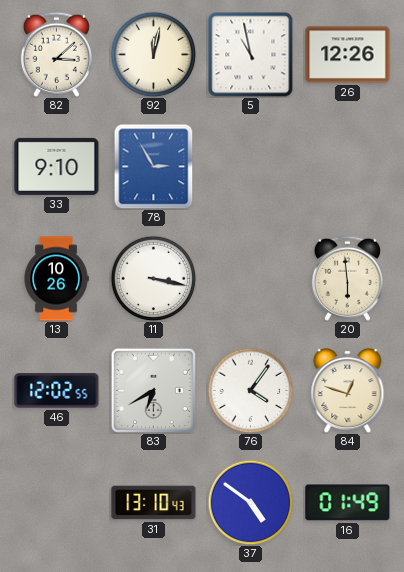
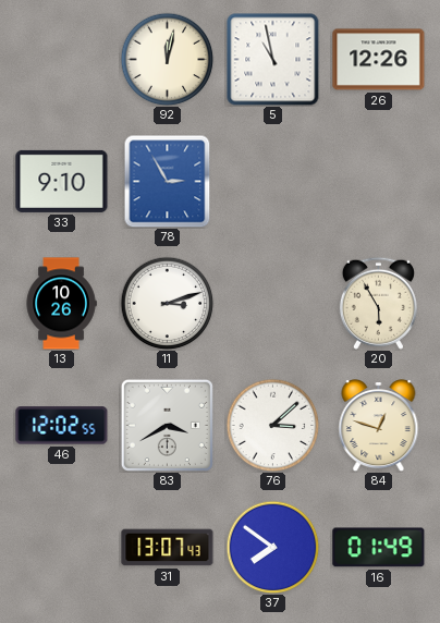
82: 3:08 -> none (56, 54)
11: 3:17 -> 3:12 (167, 303)
20: 5:59 -> 5:55 (378, 303)
83: 6:40 -> 3:40 (167, 425)
76: 4:06 -> 3:08 (272, 425)
31: 13:10 -> 13:07 (168, 548)
37: 4:51 -> 7:51 (272, 547)
